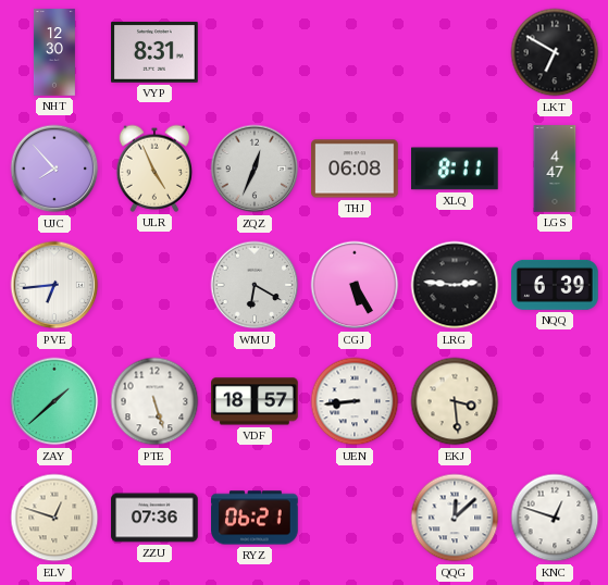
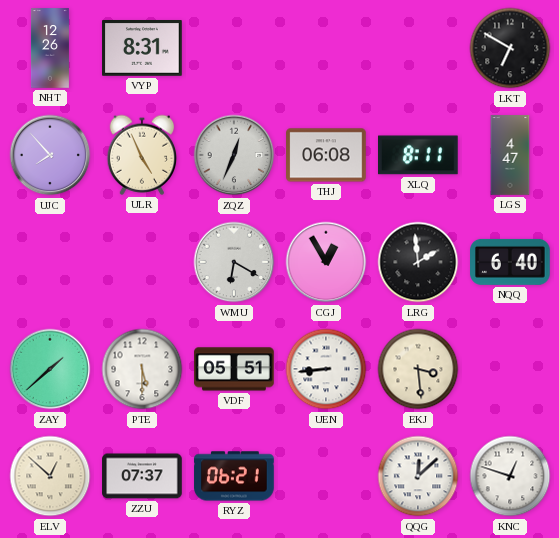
NHT: 12:30 -> 12:26 (50, 48)
PVE: 6:44 -> none (54, 285)
CGJ: 5:25 -> 12:55 (326, 262)
LRG: 2:46 -> 1:59 (418, 262)
NQQ: 6:39 -> 6:40 (510, 262)
PTE: 5:27 -> 5:30 (142, 369)
VDF: 18:57 -> 05:51 (234, 369)
ELV: 12:48 -> 12:52 (50, 476)
ZZU: 07:36 -> 07:37 (142, 476)
